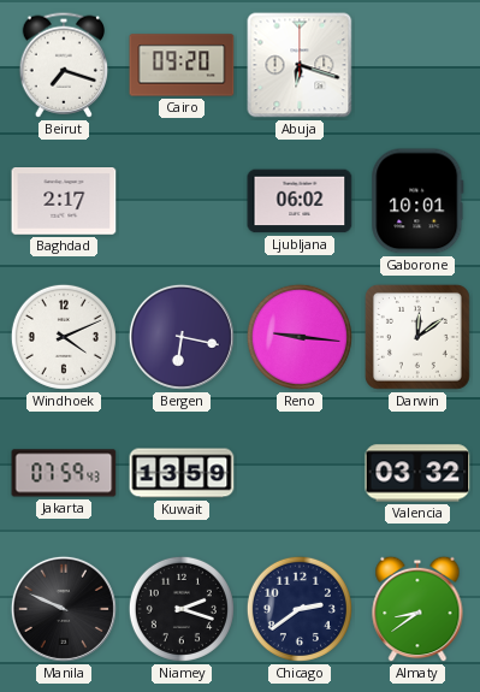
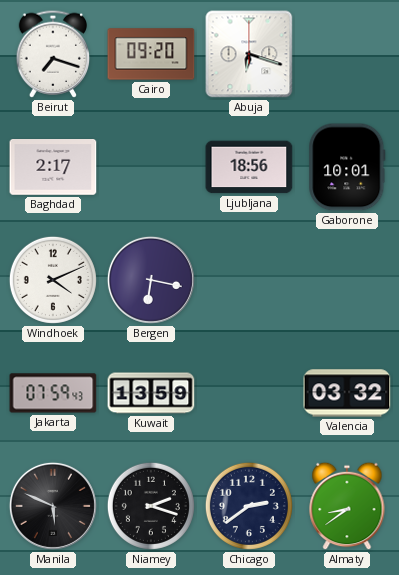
Ljubljana: 06:02 -> 18:56 (249, 167)
Reno: 9:16 -> none (300, 337)
Darwin: 12:09 -> none (417, 337)
Manila: 9:49 -> 5:49 (53, 506)
